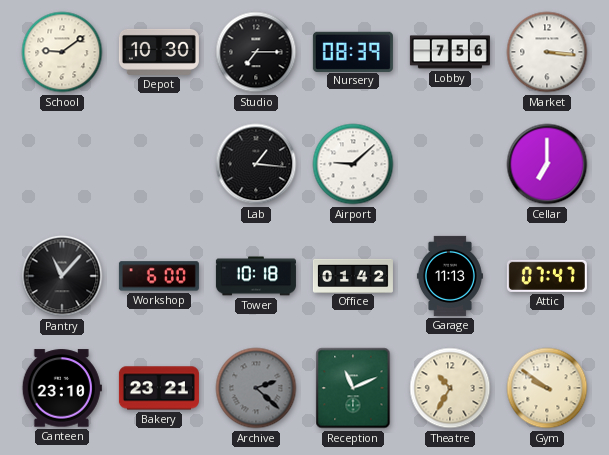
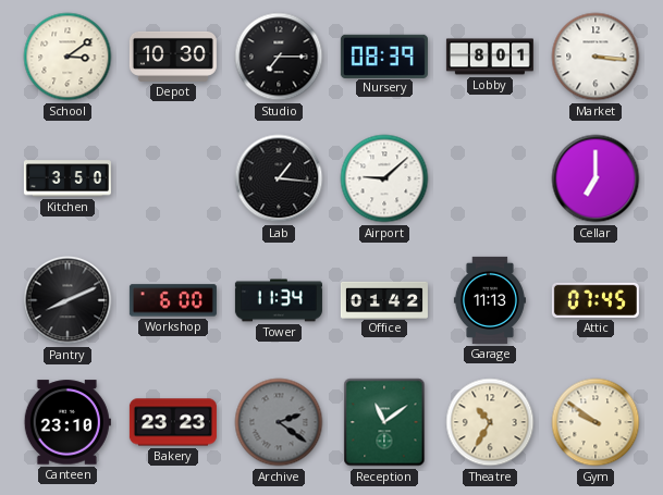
School: 9:09 -> 3:09 (67, 57)
Lobby: 7:56 -> 8:01 (490, 57)
Kitchen: none -> 3:50 (67, 178)
Pantry: 11:07 -> 8:11 (67, 300)
Tower: 10:18 -> 11:34 (279, 300)
Attic: 07:47 -> 07:45 (596, 300)
Bakery: 23:21 -> 23:23 (173, 422)
Archive: 2:22 -> 2:21 (279, 422)
Reception: 11:11 -> 11:09 (384, 422)
